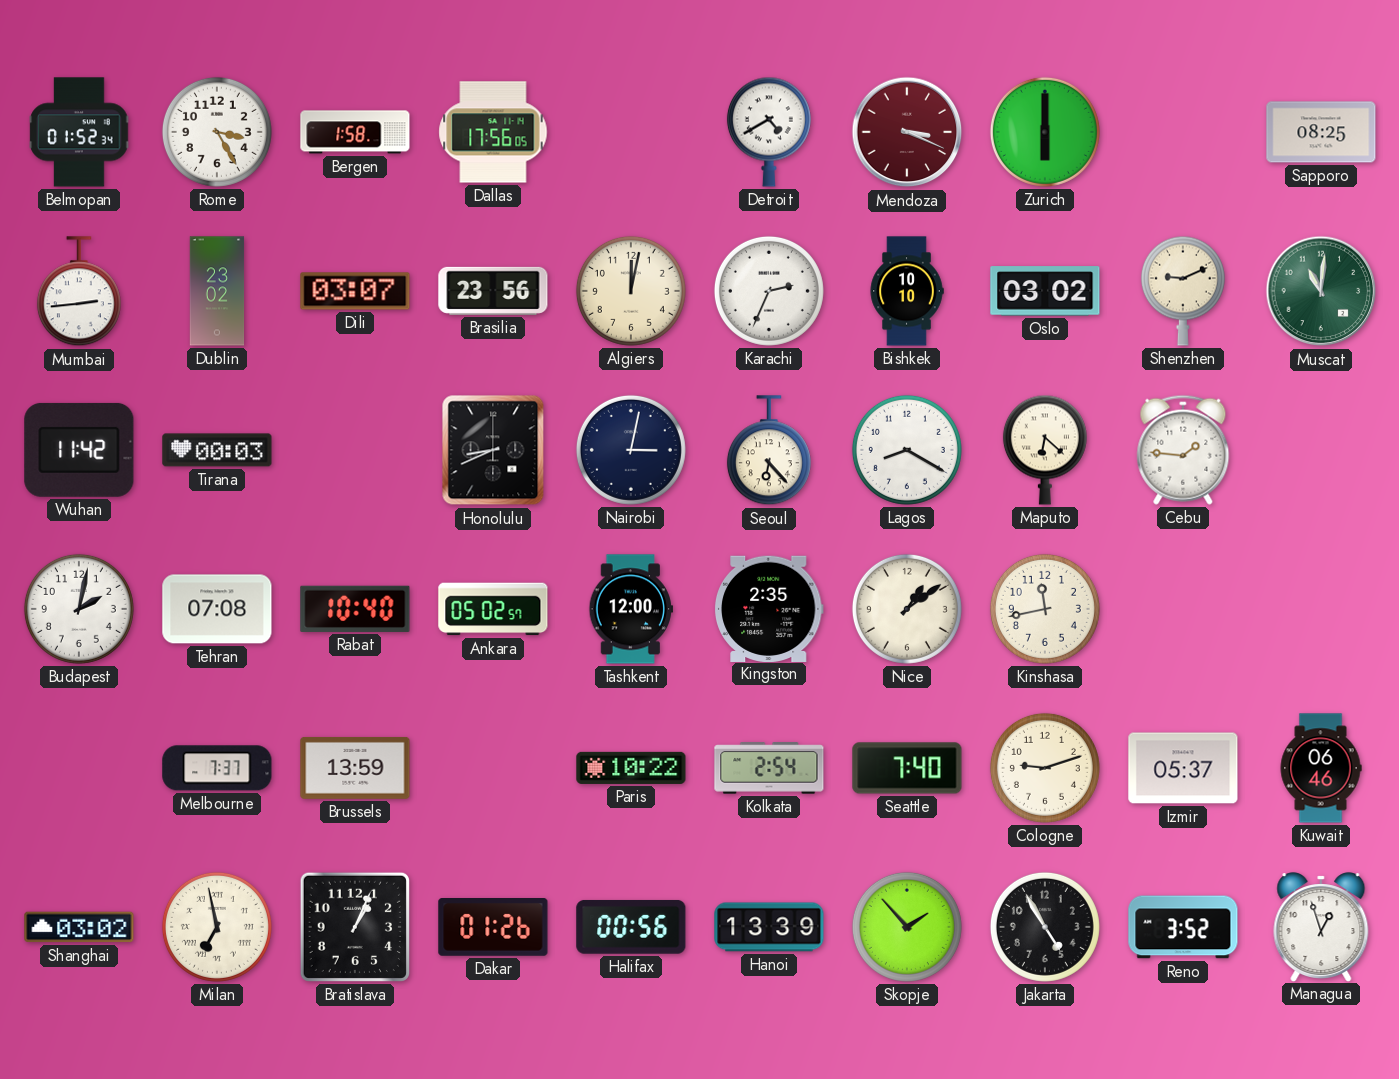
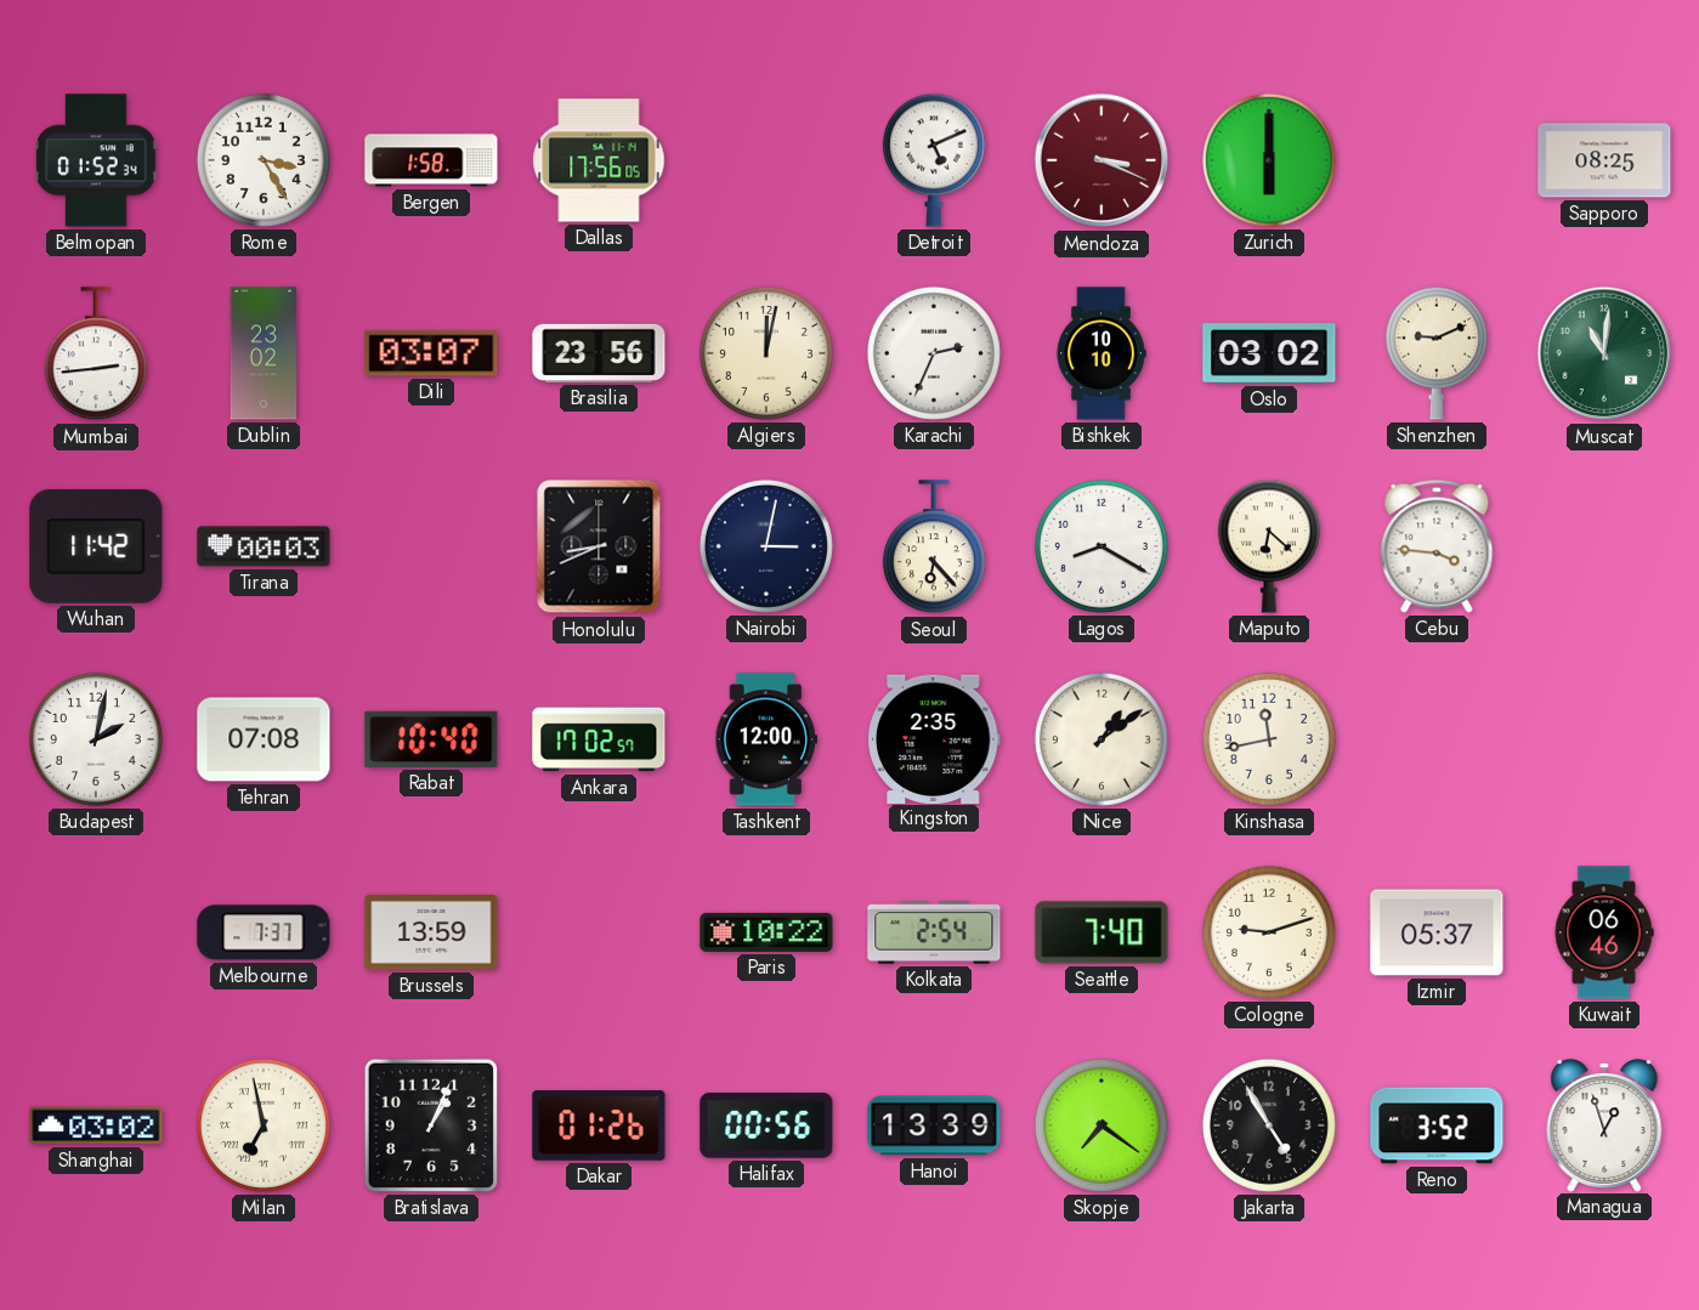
Detroit: 4:40 -> 5:11 (934, 160)
Cebu: 1:46 -> 3:46 (1437, 546)
Ankara: 05:02 -> 17:02 (599, 739)
Skopje: 1:53 -> 7:21 (1101, 1125)
